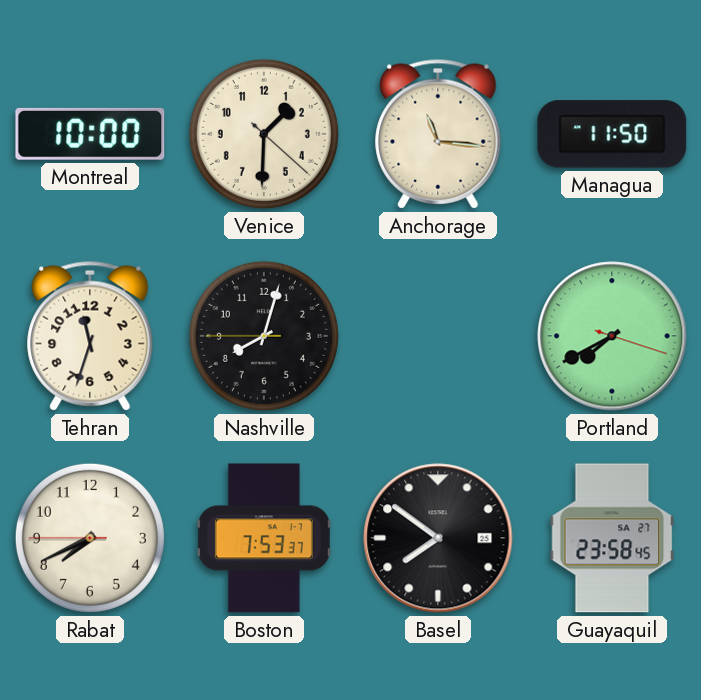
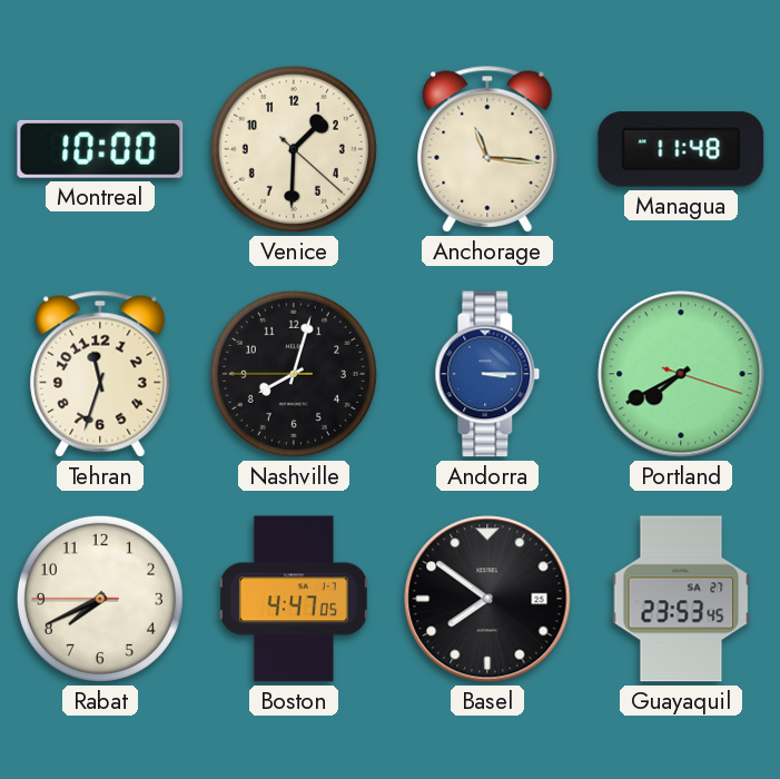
Managua: 11:50 -> 11:48 (681, 149)
Andorra: none -> 3:15 (487, 374)
Boston: 7:53 -> 4:47 (294, 599)
Guayaquil: 23:58 -> 23:53 (681, 599)
